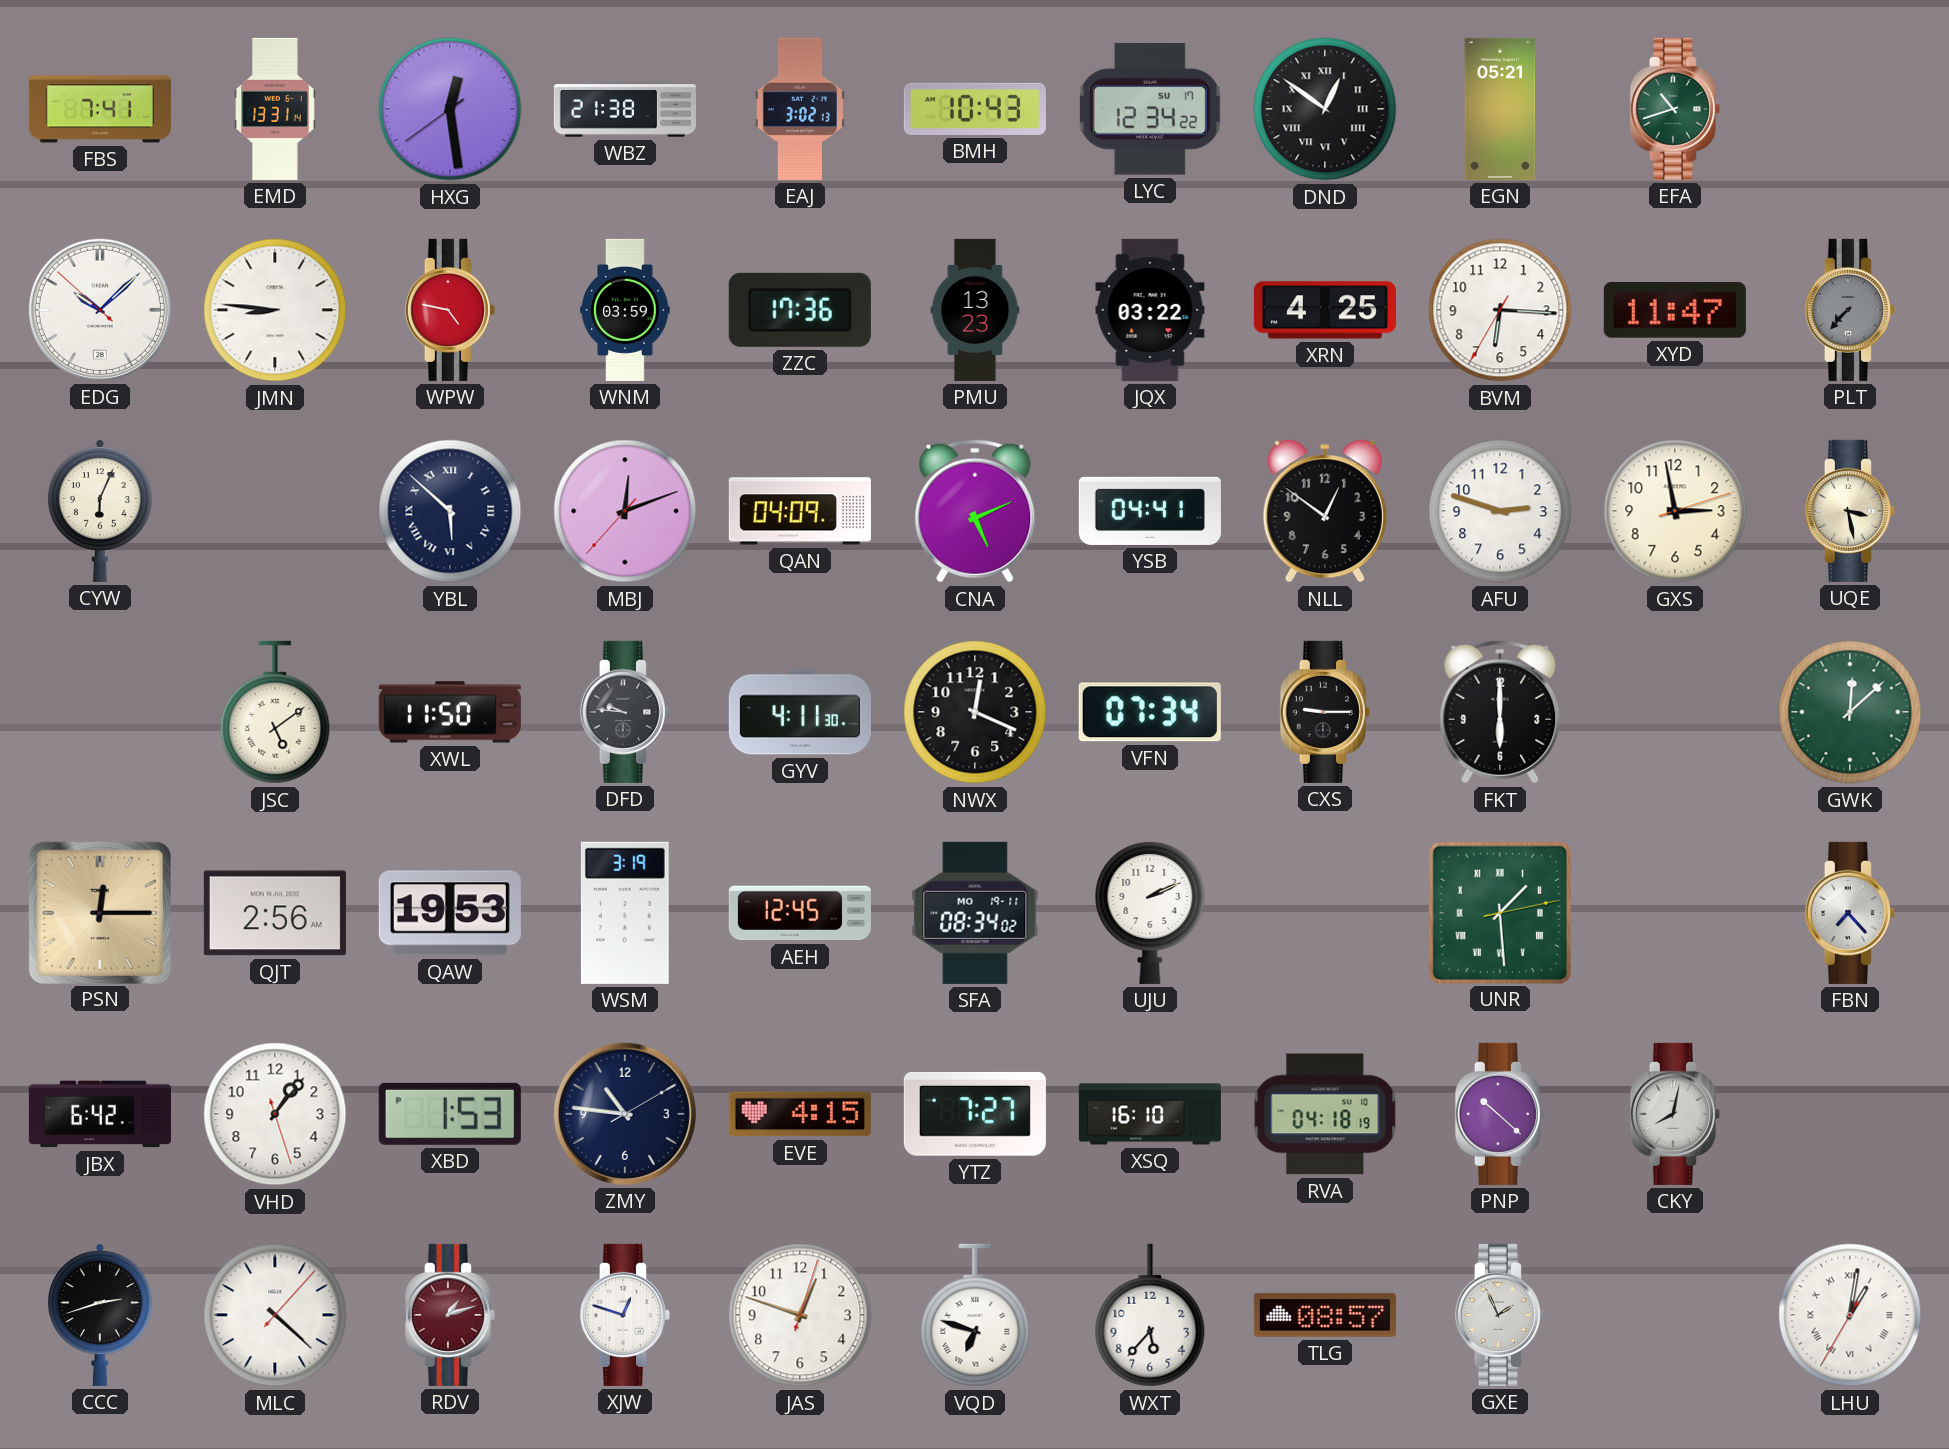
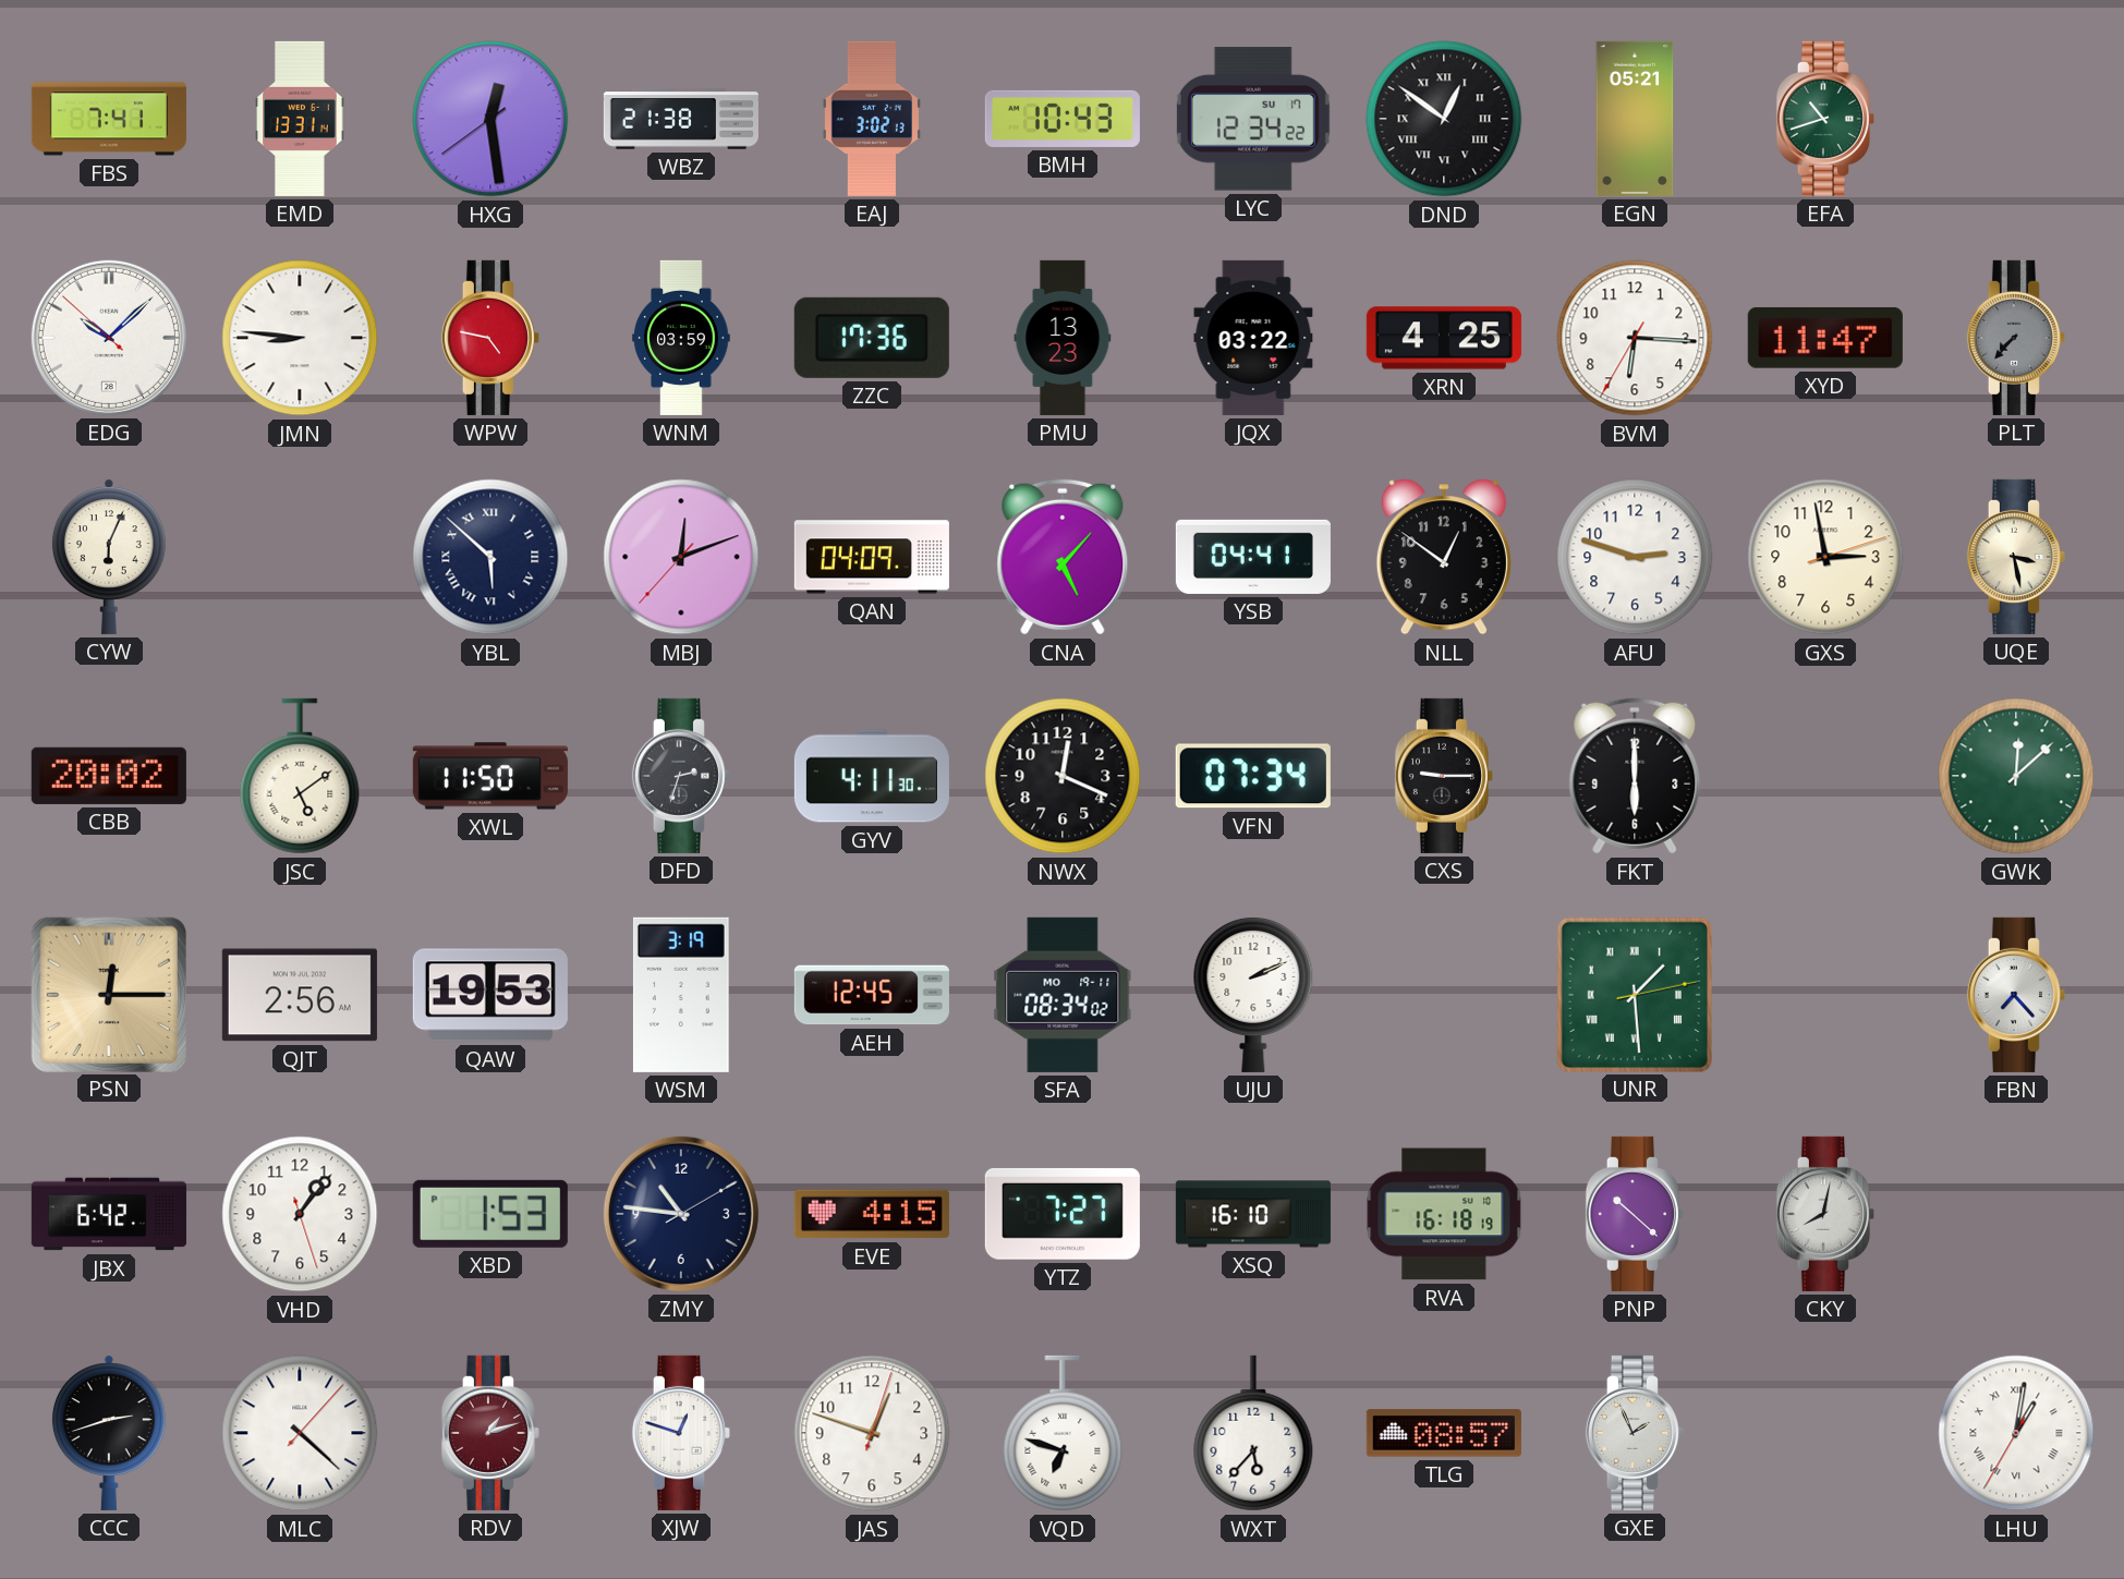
CNA: 5:11 -> 5:07 (1063, 557)
CBB: none -> 20:02 (109, 776)
DFD: 9:46 -> 2:33 (681, 776)
RVA: 04:18 -> 16:18 (1444, 1214)
